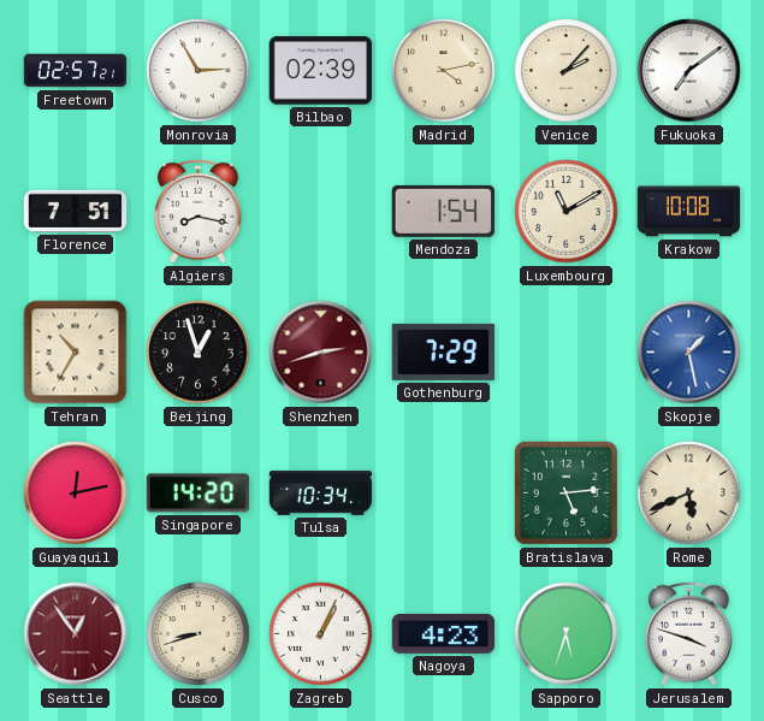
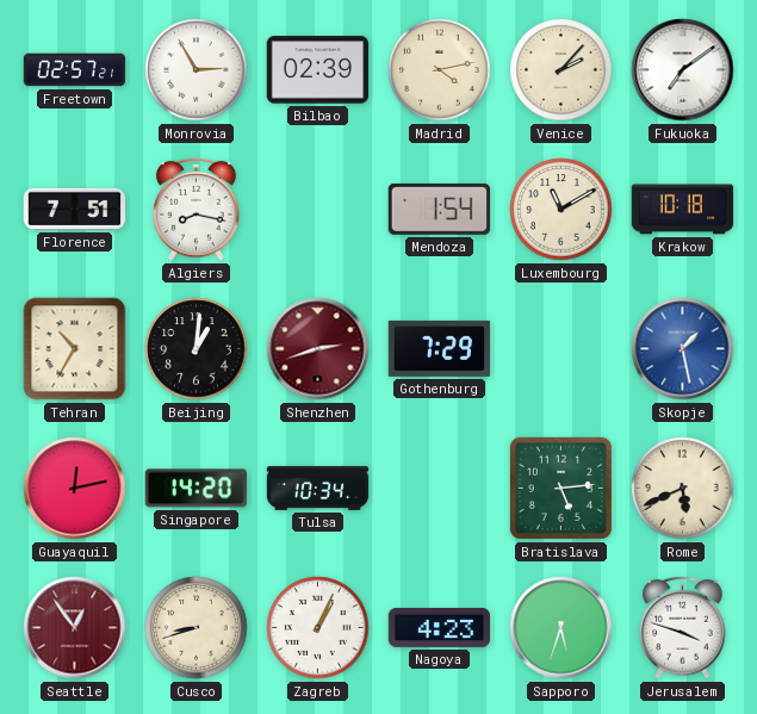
Krakow: 10:08 -> 10:18 (683, 210)
Beijing: 12:57 -> 1:01 (197, 349)
